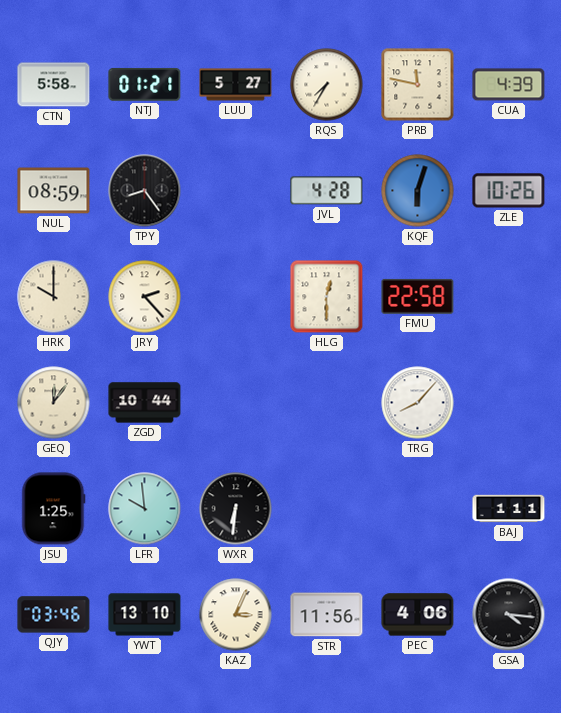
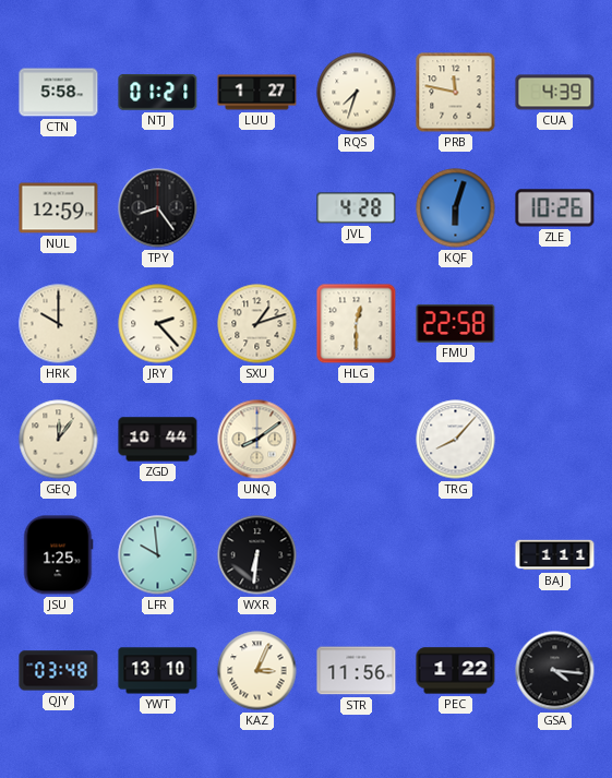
LUU: 5:27 -> 1:27 (257, 93)
RQS: 7:35 -> 7:33 (357, 93)
NUL: 08:59 -> 12:59 (59, 208)
SXU: none -> 1:12 (257, 324)
UNQ: none -> 8:09 (257, 440)
QJY: 03:46 -> 03:48 (59, 671)
PEC: 4:06 -> 1:22 (456, 671)
